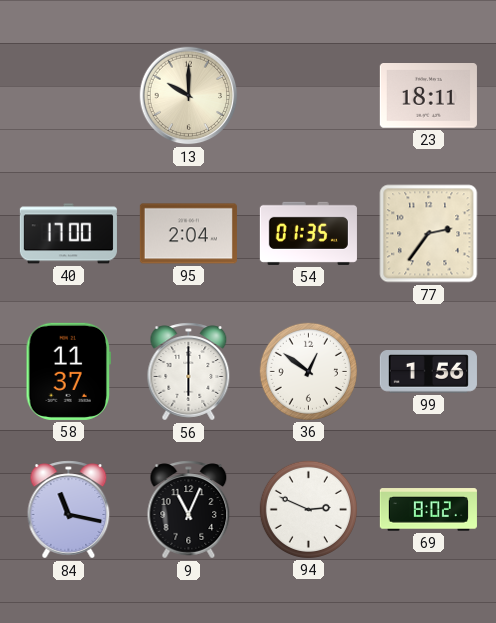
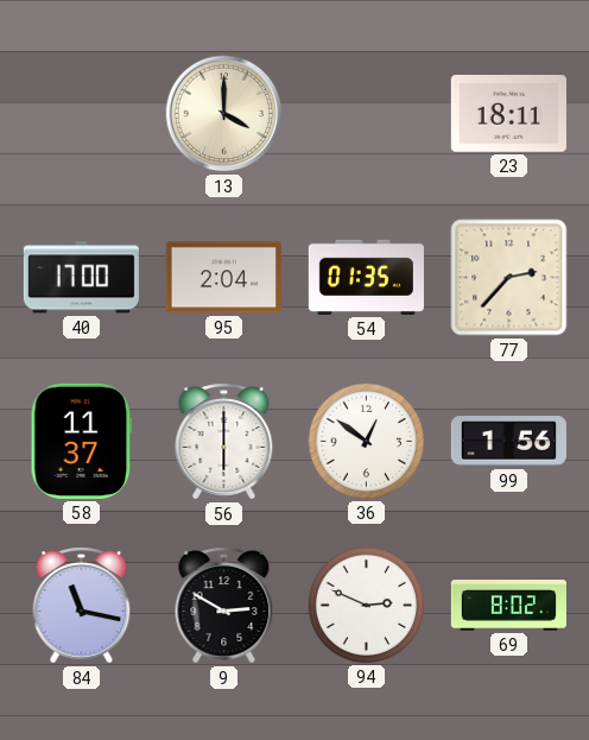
13: 10:00 -> 4:00 (224, 114)
77: 2:36 -> 2:37 (509, 278)
9: 11:04 -> 2:50 (224, 606)
